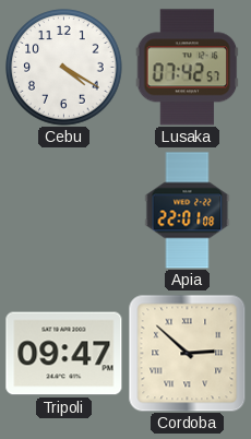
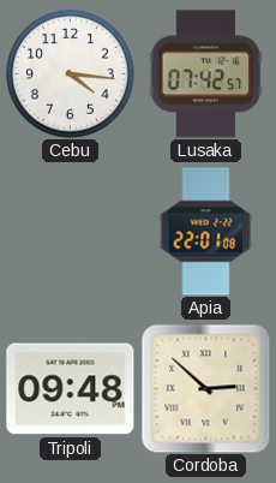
Cebu: 4:20 -> 4:16 (71, 74)
Tripoli: 09:47 -> 09:48 (71, 389)
